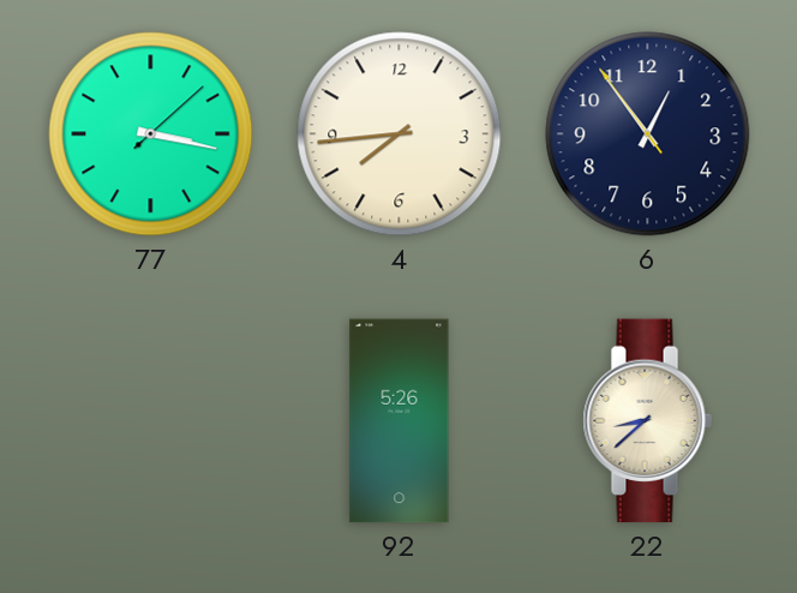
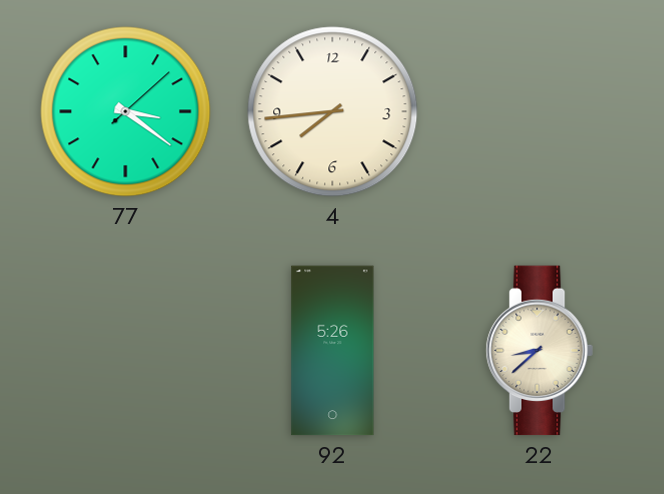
77: 3:17 -> 3:21 (126, 112)
6: 12:53 -> none (648, 134)
